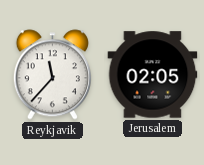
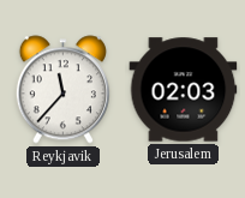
Jerusalem: 02:05 -> 02:03 (184, 90)
